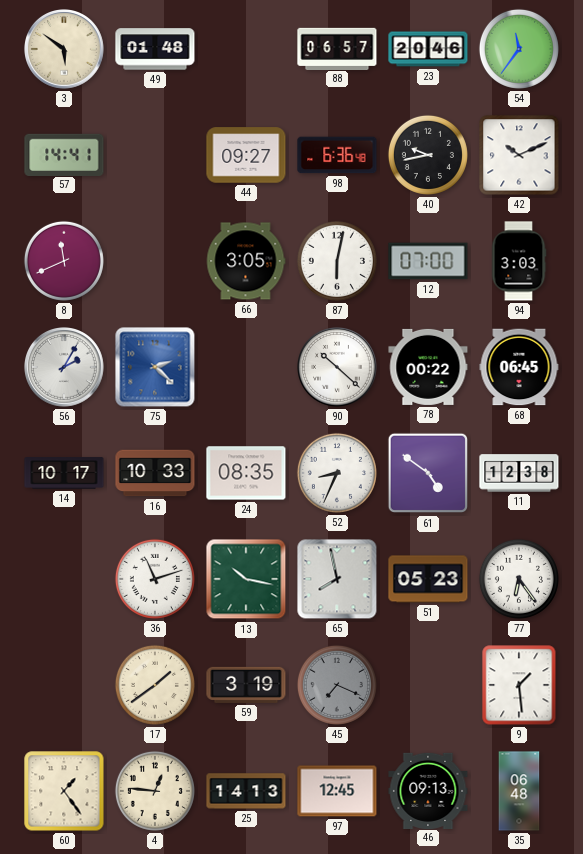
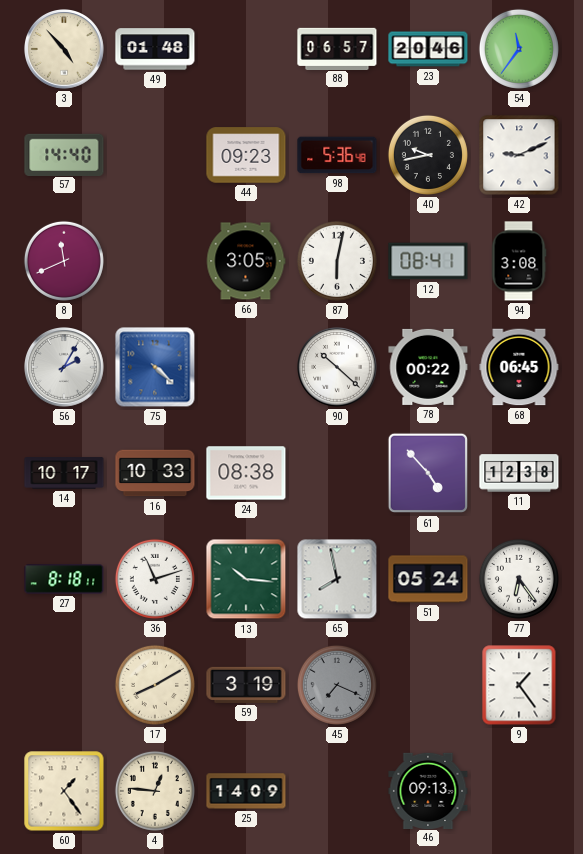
3: 5:51 -> 4:53 (65, 50)
57: 14:41 -> 14:40 (64, 154)
44: 09:27 -> 09:23 (246, 155)
98: 6:36 -> 5:36 (337, 155)
42: 10:11 -> 9:11 (519, 155)
12: 07:00 -> 08:41 (428, 261)
94: 3:03 -> 3:08 (519, 261)
75: 2:22 -> 4:22 (155, 367)
24: 08:35 -> 08:38 (246, 473)
52: 8:34 -> none (337, 473)
61: 4:51 -> 4:53 (427, 473)
27: none -> 8:18 (64, 579)
13: 10:17 -> 10:16 (246, 579)
51: 05:23 -> 05:24 (428, 579)
17: 1:39 -> 8:10 (155, 685)
9: 1:29 -> 1:24 (519, 685)
25: 14:13 -> 14:09 (246, 791)
97: 12:45 -> none (337, 791)
35: 06:48 -> none (519, 791)
